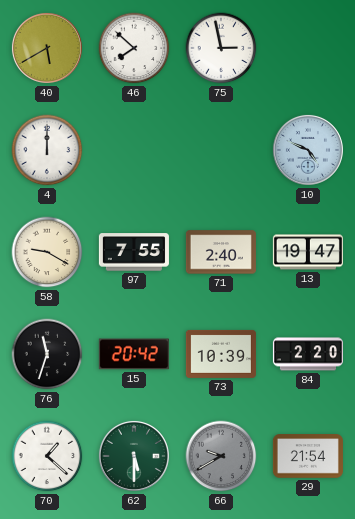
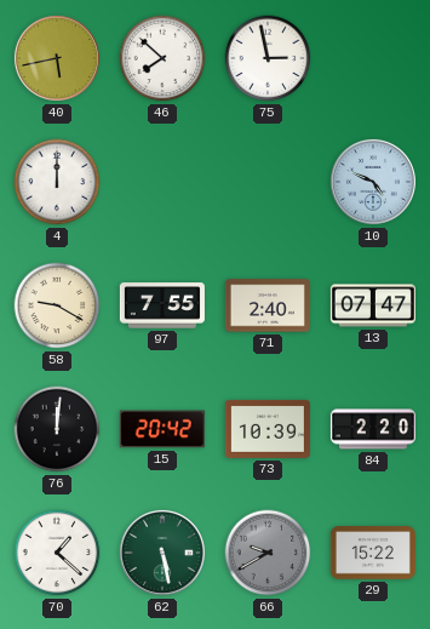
40: 5:40 -> 5:43 (57, 58)
13: 19:47 -> 07:47 (373, 305)
76: 11:33 -> 12:01 (57, 429)
62: 5:30 -> 5:28 (162, 553)
29: 21:54 -> 15:22 (373, 553)
